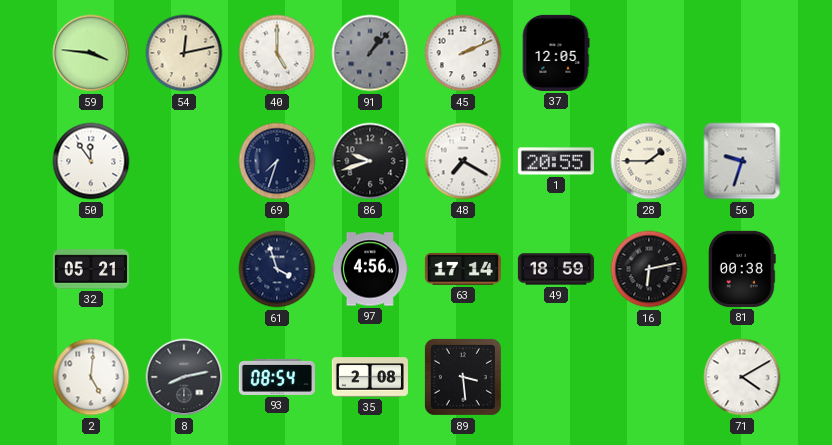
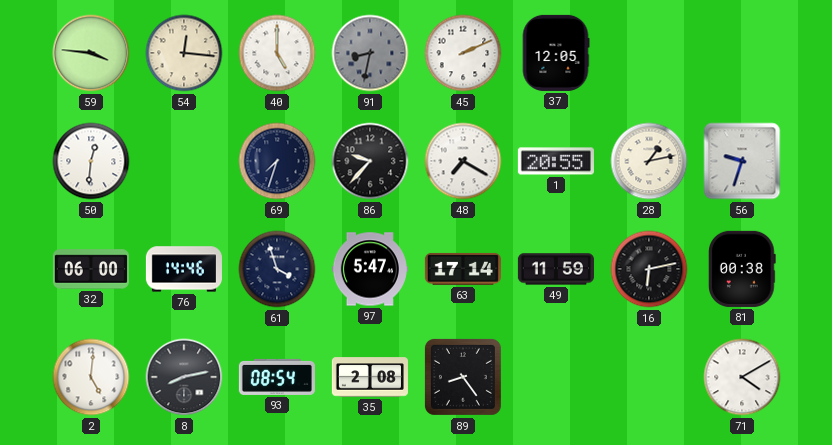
54: 12:13 -> 12:16 (184, 53)
91: 1:07 -> 8:32 (370, 53)
50: 11:54 -> 12:31 (91, 161)
86: 9:42 -> 9:37 (370, 161)
28: 1:45 -> 1:13 (649, 161)
32: 05:21 -> 06:00 (91, 269)
76: none -> 14:46 (184, 269)
97: 4:56 -> 5:47 (370, 269)
49: 18:59 -> 11:59 (556, 269)
89: 3:29 -> 8:24 (463, 377)
